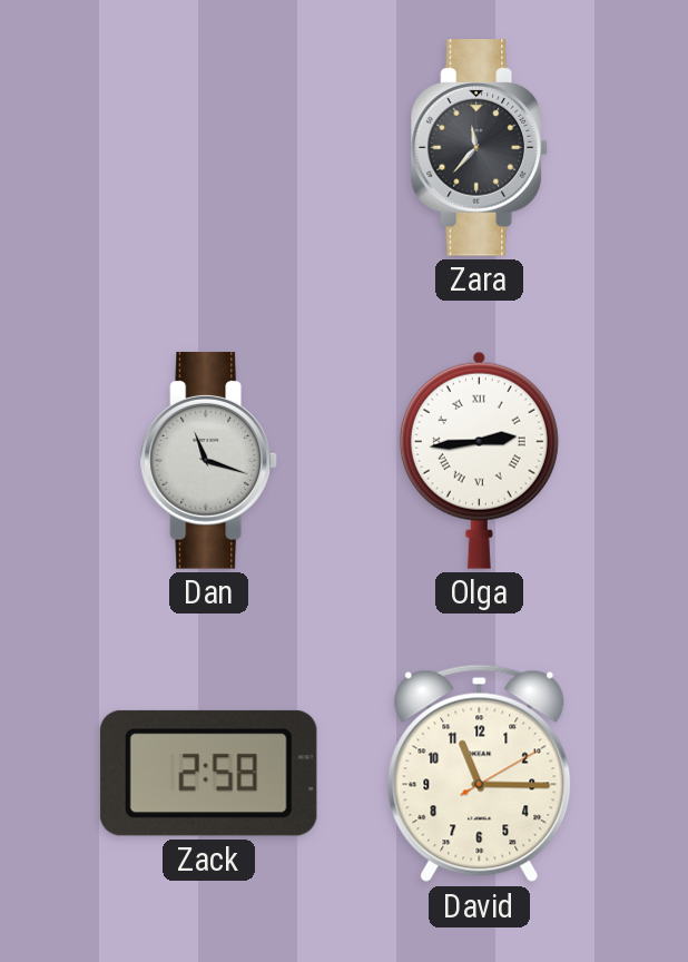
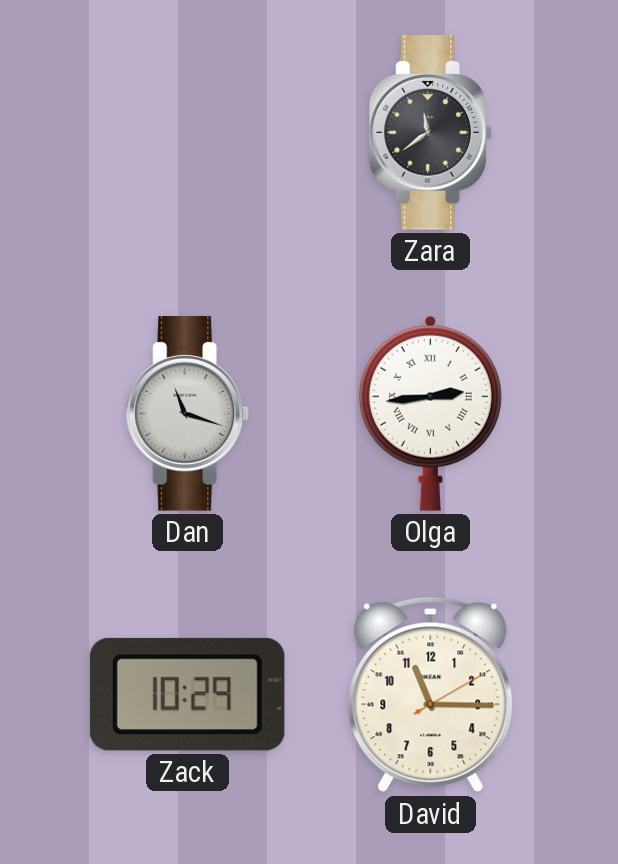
Zara: 11:37 -> 11:39 (430, 133)
Zack: 2:58 -> 10:29 (187, 694)
